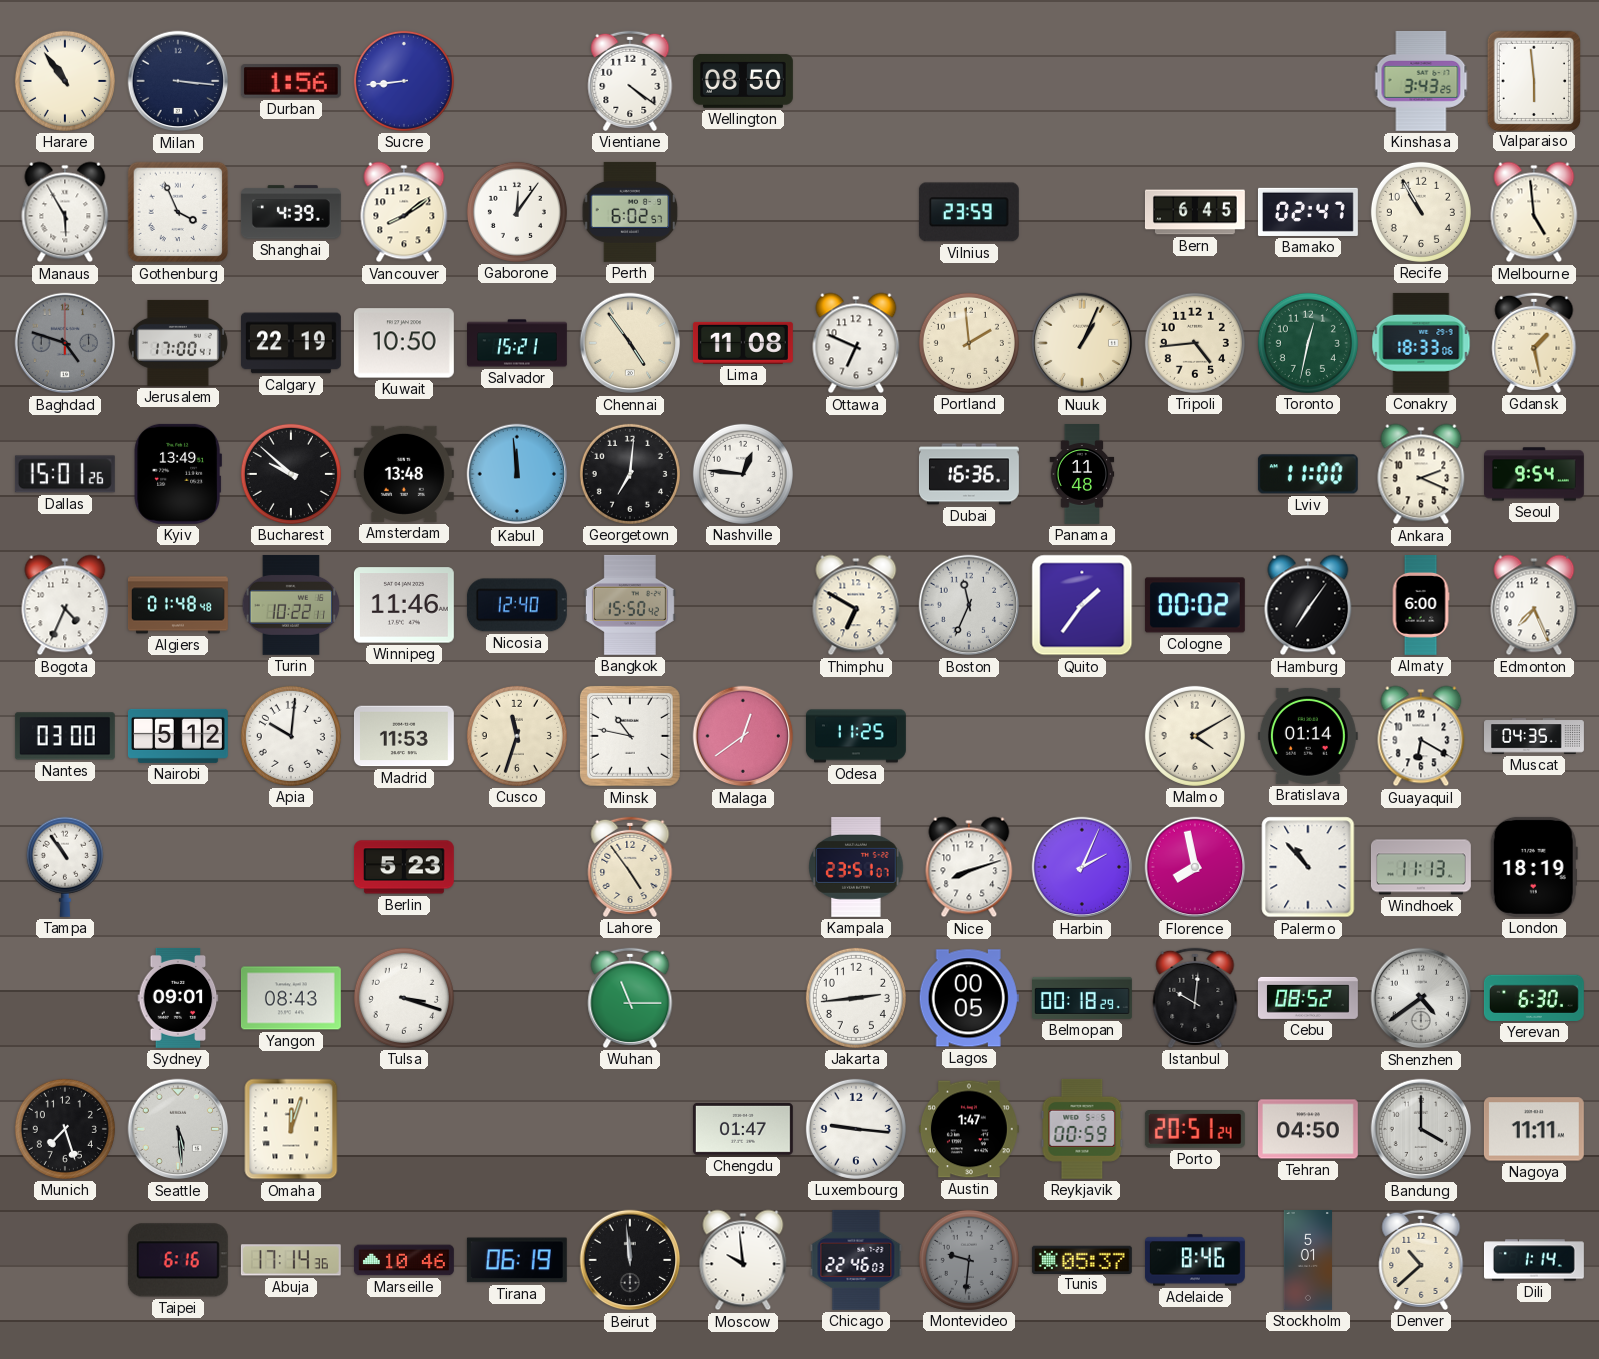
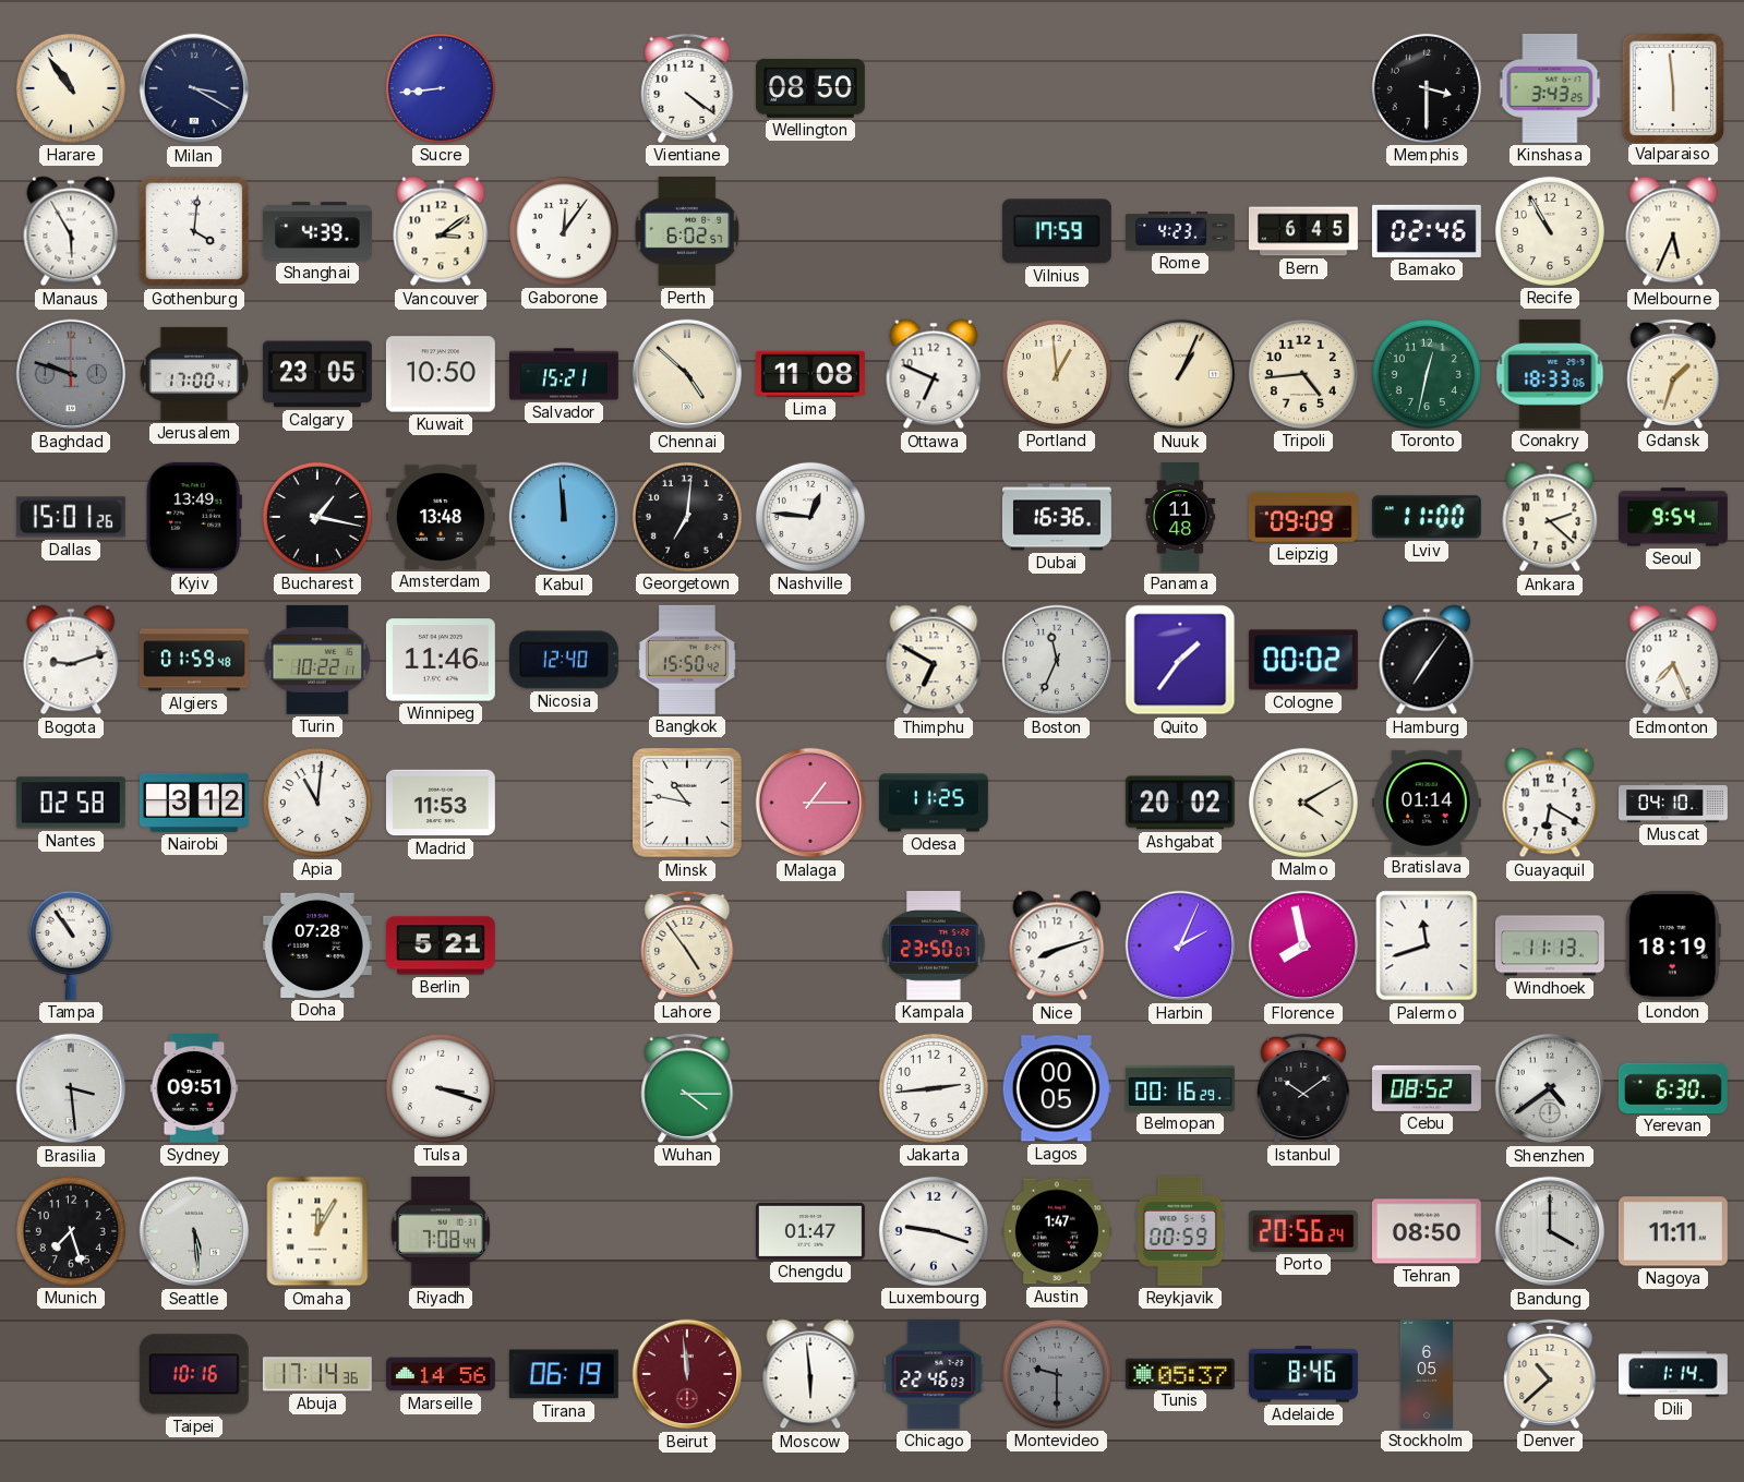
Milan: 3:16 -> 3:20 (194, 88)
Durban: 1:56 -> none (291, 81)
Memphis: none -> 3:30 (1427, 88)
Gothenburg: 3:56 -> 4:01 (194, 231)
Vancouver: 8:09 -> 3:09 (441, 231)
Vilnius: 23:59 -> 17:59 (1057, 231)
Rome: none -> 4:23 (1181, 231)
Bamako: 02:47 -> 02:46 (1427, 231)
Melbourne: 4:59 -> 5:34 (1673, 231)
Baghdad: 4:48 -> 9:48 (71, 374)
Calgary: 22:19 -> 23:05 (317, 374)
Chennai: 4:54 -> 4:52 (687, 374)
Portland: 1:59 -> 12:59 (1057, 374)
Gdansk: 1:28 -> 1:33 (1673, 374)
Bucharest: 9:52 -> 1:17 (317, 517)
Leipzig: none -> 09:09 (1303, 517)
Ankara: 2:19 -> 2:22 (1550, 517)
Bogota: 4:34 -> 9:12 (71, 660)
Algiers: 01:48 -> 01:59 (194, 660)
Almaty: 6:00 -> none (1421, 606)
Nantes: 03:00 -> 02:58 (71, 803)
Nairobi: 5:12 -> 3:12 (194, 803)
Apia: 10:01 -> 11:01 (317, 803)
Cusco: 11:33 -> none (517, 736)
Malaga: 12:39 -> 1:15 (810, 803)
Ashgabat: none -> 20:02 (1180, 803)
Muscat: 04:35 -> 04:10 (1674, 803)
Doha: none -> 07:28 (317, 945)
Berlin: 5:23 -> 5:21 (441, 945)
Kampala: 23:51 -> 23:50 (934, 945)
Palermo: 10:53 -> 11:42 (1427, 945)
Brasilia: none -> 3:29 (71, 1088)
Sydney: 09:01 -> 09:51 (194, 1088)
Yangon: 08:43 -> none (291, 998)
Wuhan: 11:15 -> 4:15 (687, 1088)
Belmopan: 00:18 -> 00:16 (1181, 1088)
Istanbul: 10:01 -> 10:09 (1303, 1088)
Omaha: 12:03 -> 12:05 (317, 1231)
Riyadh: none -> 7:08 (441, 1231)
Luxembourg: 9:16 -> 9:18 (934, 1231)
Porto: 20:51 -> 20:56 (1303, 1232)
Tehran: 04:50 -> 08:50 (1427, 1231)
Taipei: 6:16 -> 10:16 (194, 1374)
Marseille: 10:46 -> 14:56 (441, 1374)
Beirut dial: black -> burgundy (687, 1374)
Moscow: 9:59 -> 5:59 (810, 1374)
Montevideo: 9:31 -> 9:30 (1057, 1374)
Stockholm: 5:01 -> 6:05 (1426, 1375)
